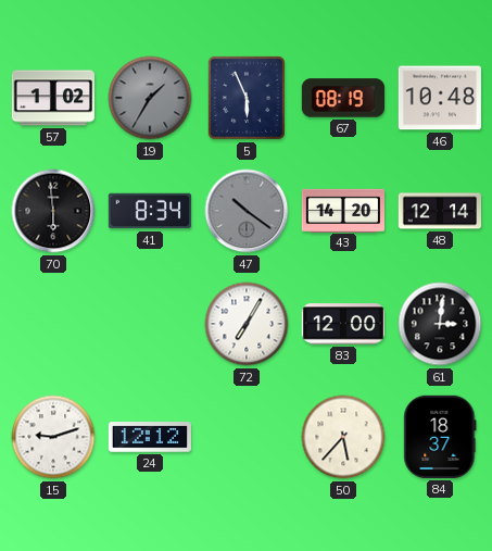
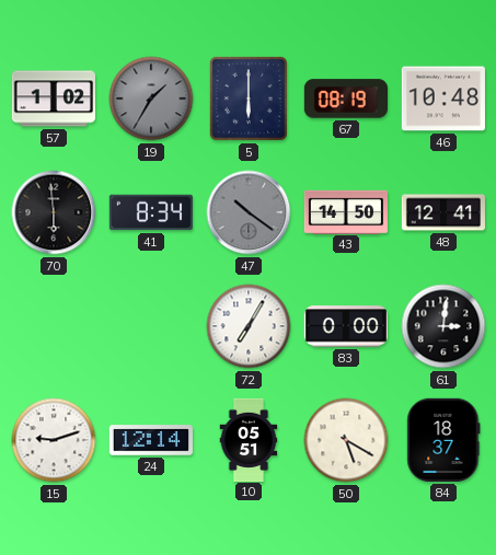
5: 5:56 -> 6:00 (249, 99)
43: 14:20 -> 14:50 (345, 211)
48: 12:14 -> 12:41 (442, 212)
83: 12:00 -> 0:00 (345, 326)
24: 12:12 -> 12:14 (151, 440)
10: none -> 05:51 (249, 439)
50: 5:37 -> 5:20 (346, 440)
